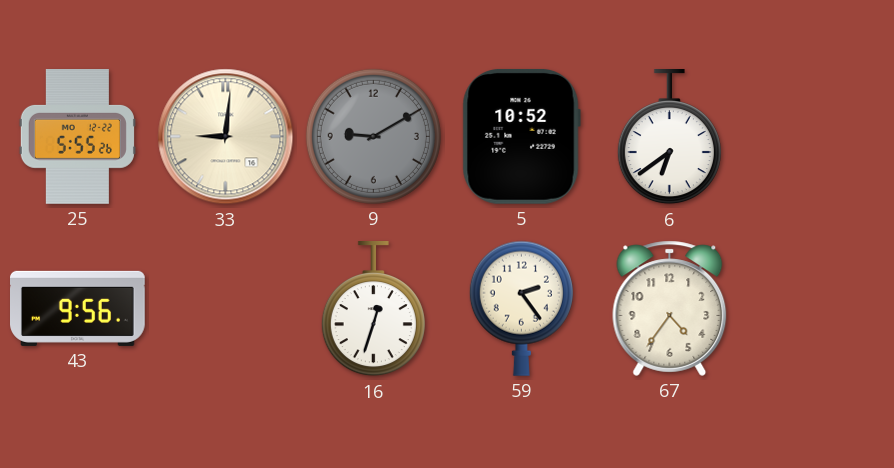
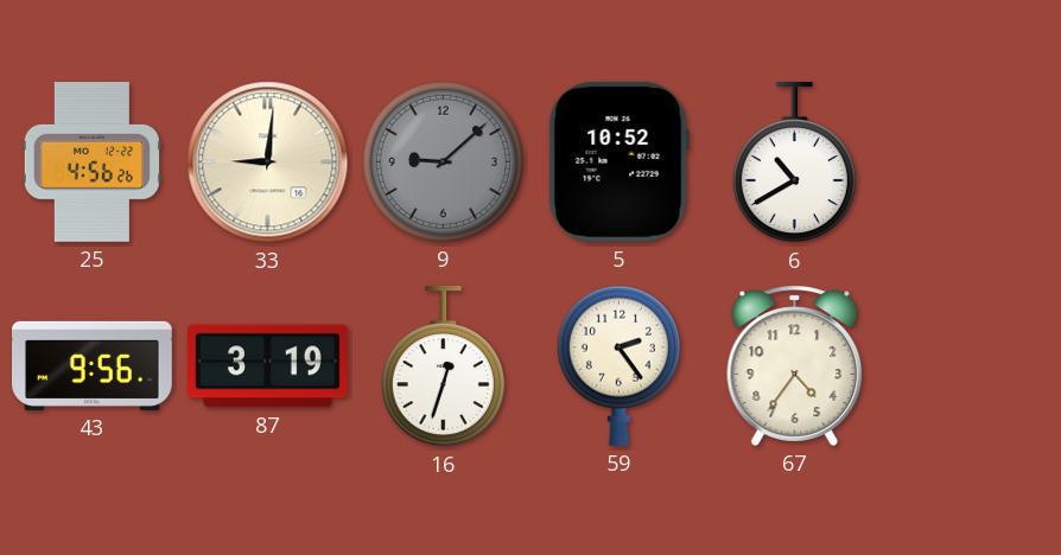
25: 5:55 -> 4:56 (91, 162)
9: 9:10 -> 9:08 (443, 161)
6: 6:39 -> 10:40 (794, 164)
87: none -> 3:19 (268, 366)
